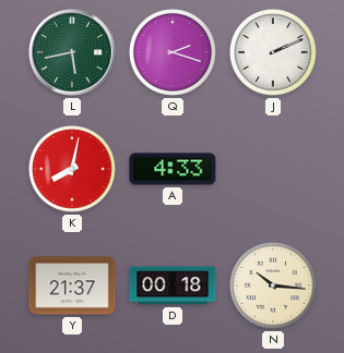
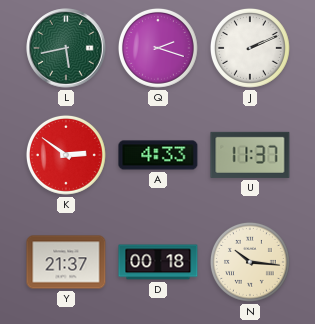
K: 8:02 -> 2:51 (66, 155)
U: none -> 11:37 (250, 155)
